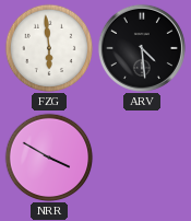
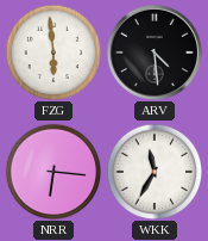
NRR: 3:50 -> 6:16 (53, 172)
WKK: none -> 11:35 (155, 172)
